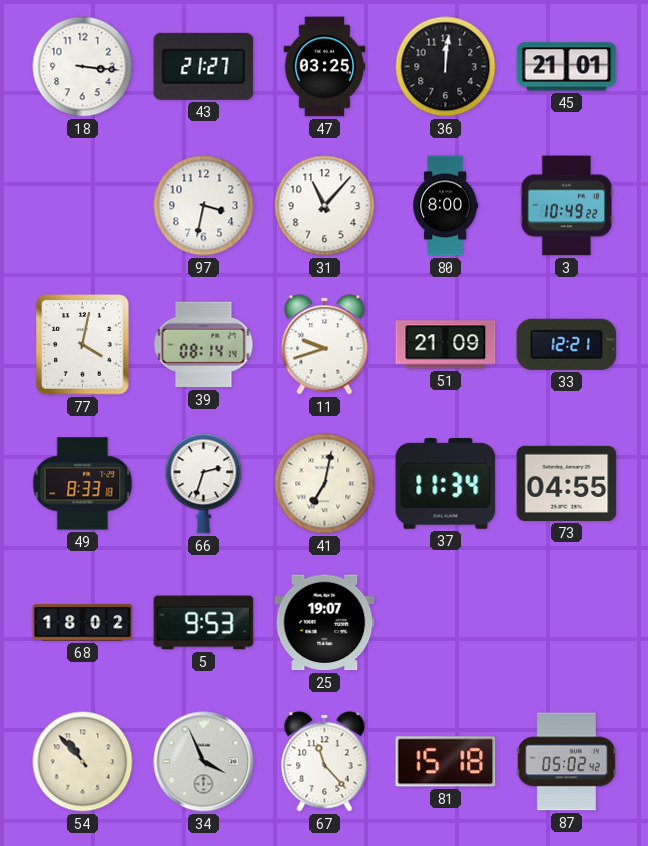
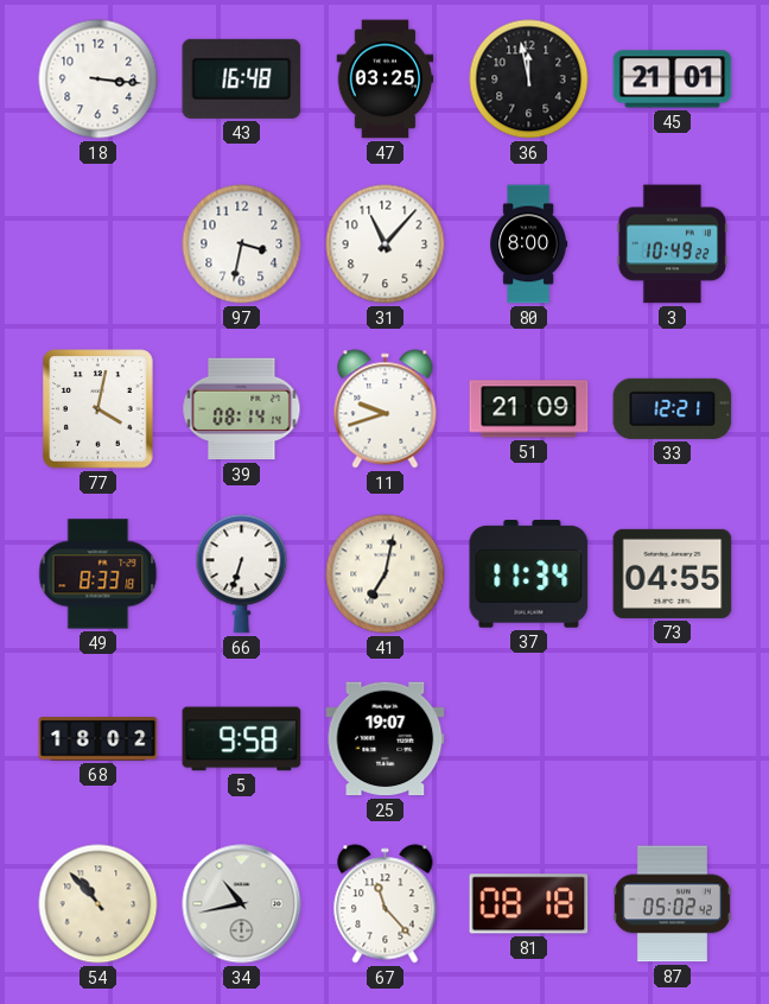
43: 21:27 -> 16:48 (242, 78)
36: 12:01 -> 11:58 (529, 80)
66: 2:33 -> 6:33 (242, 574)
5: 9:53 -> 9:58 (242, 739)
34: 3:56 -> 10:43 (242, 904)
81: 15:18 -> 08:18 (529, 904)
